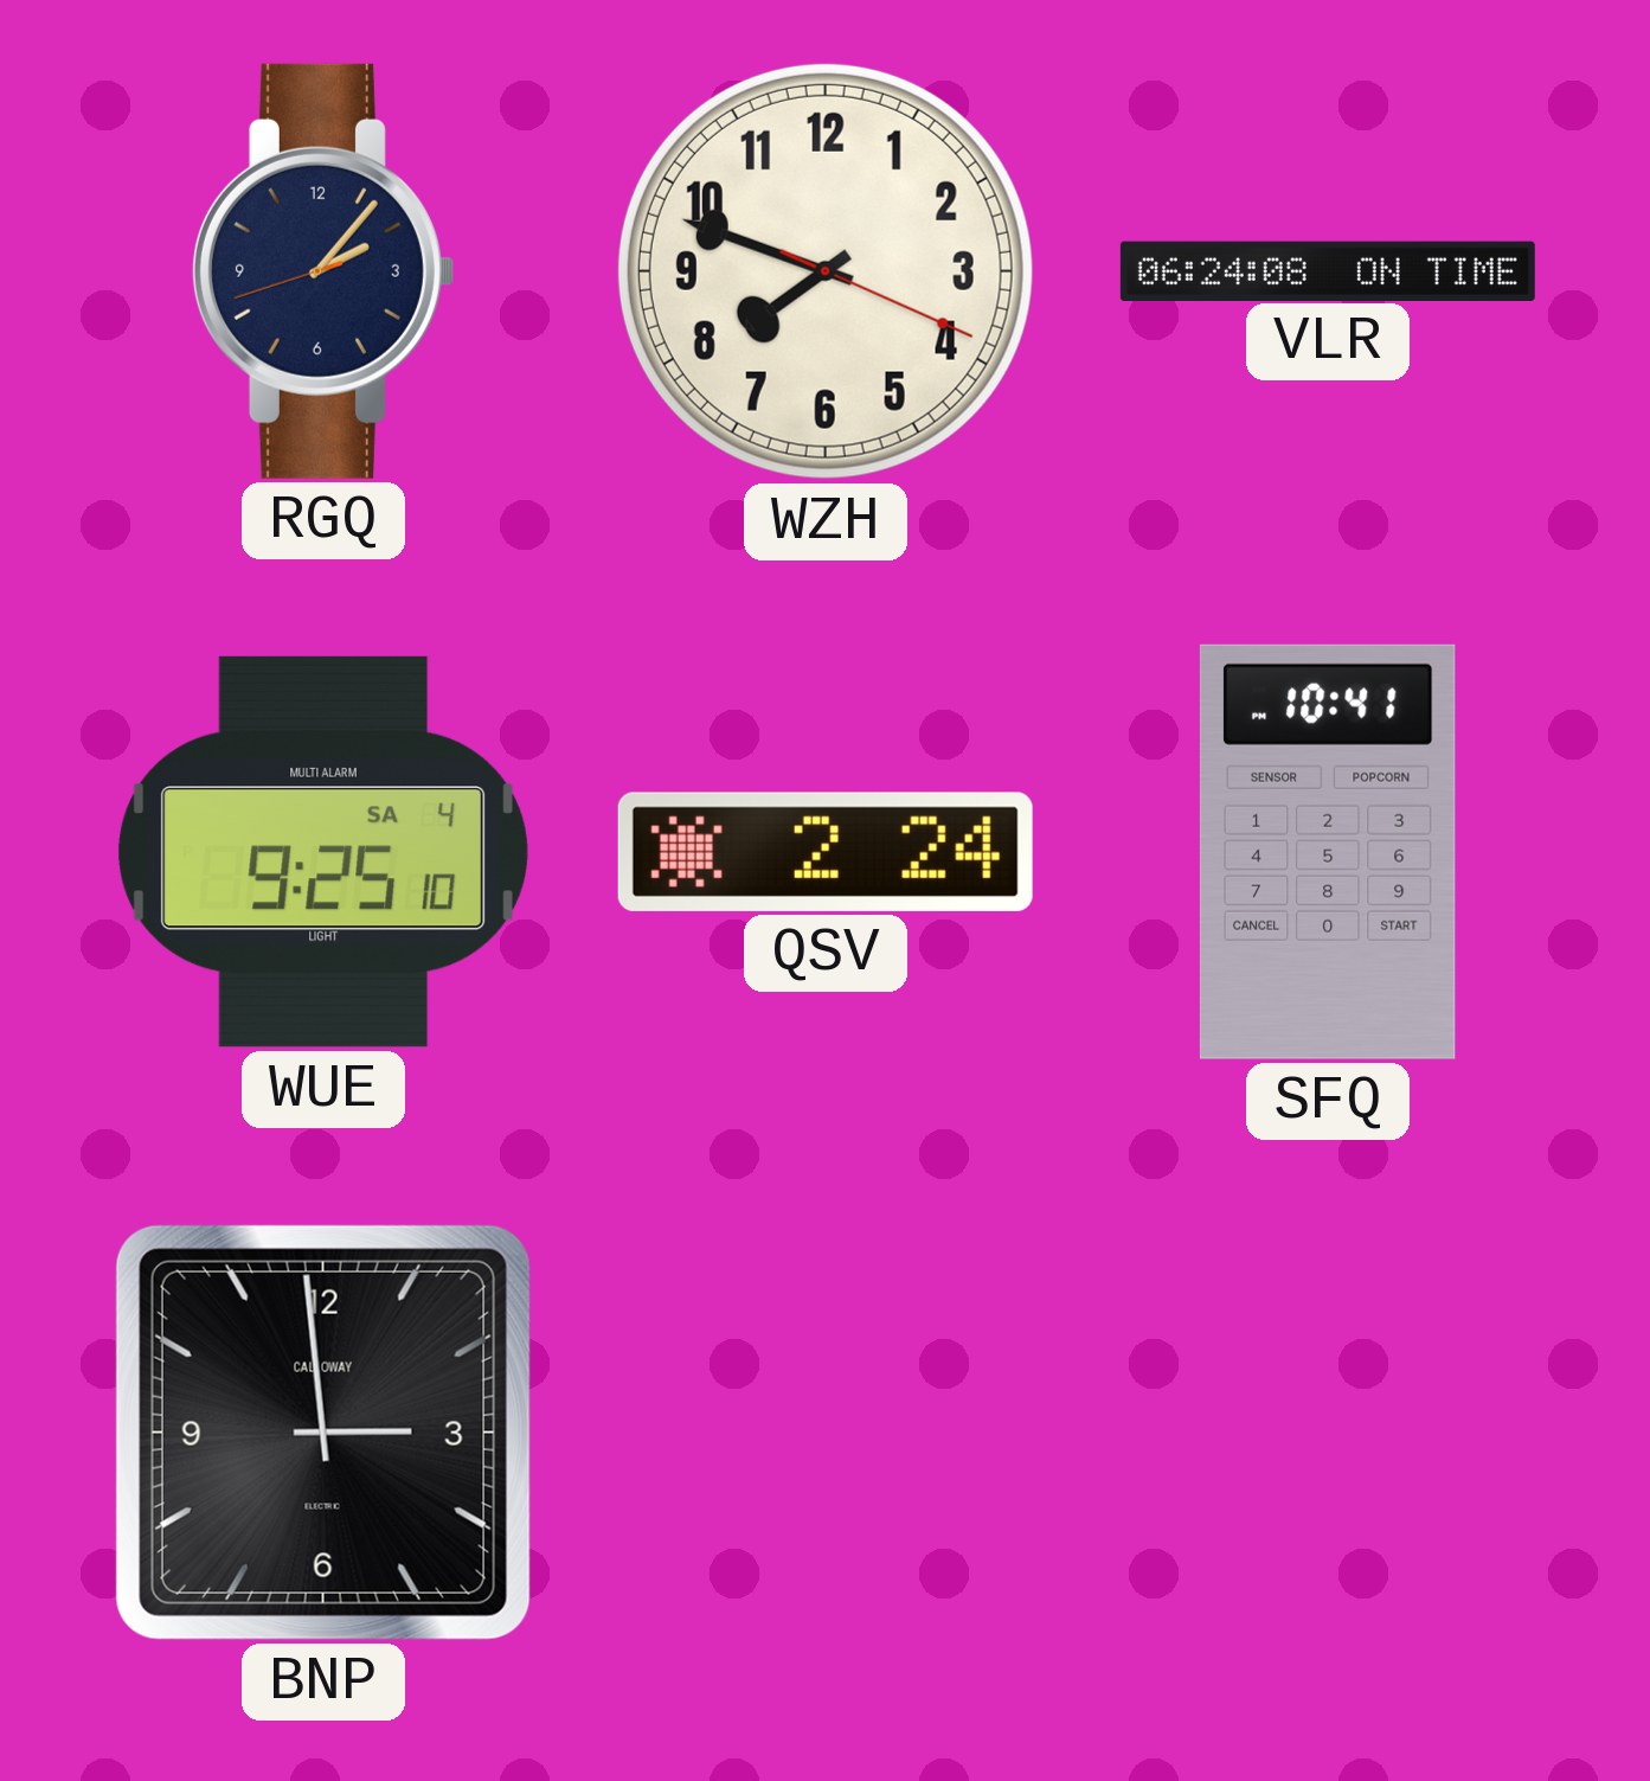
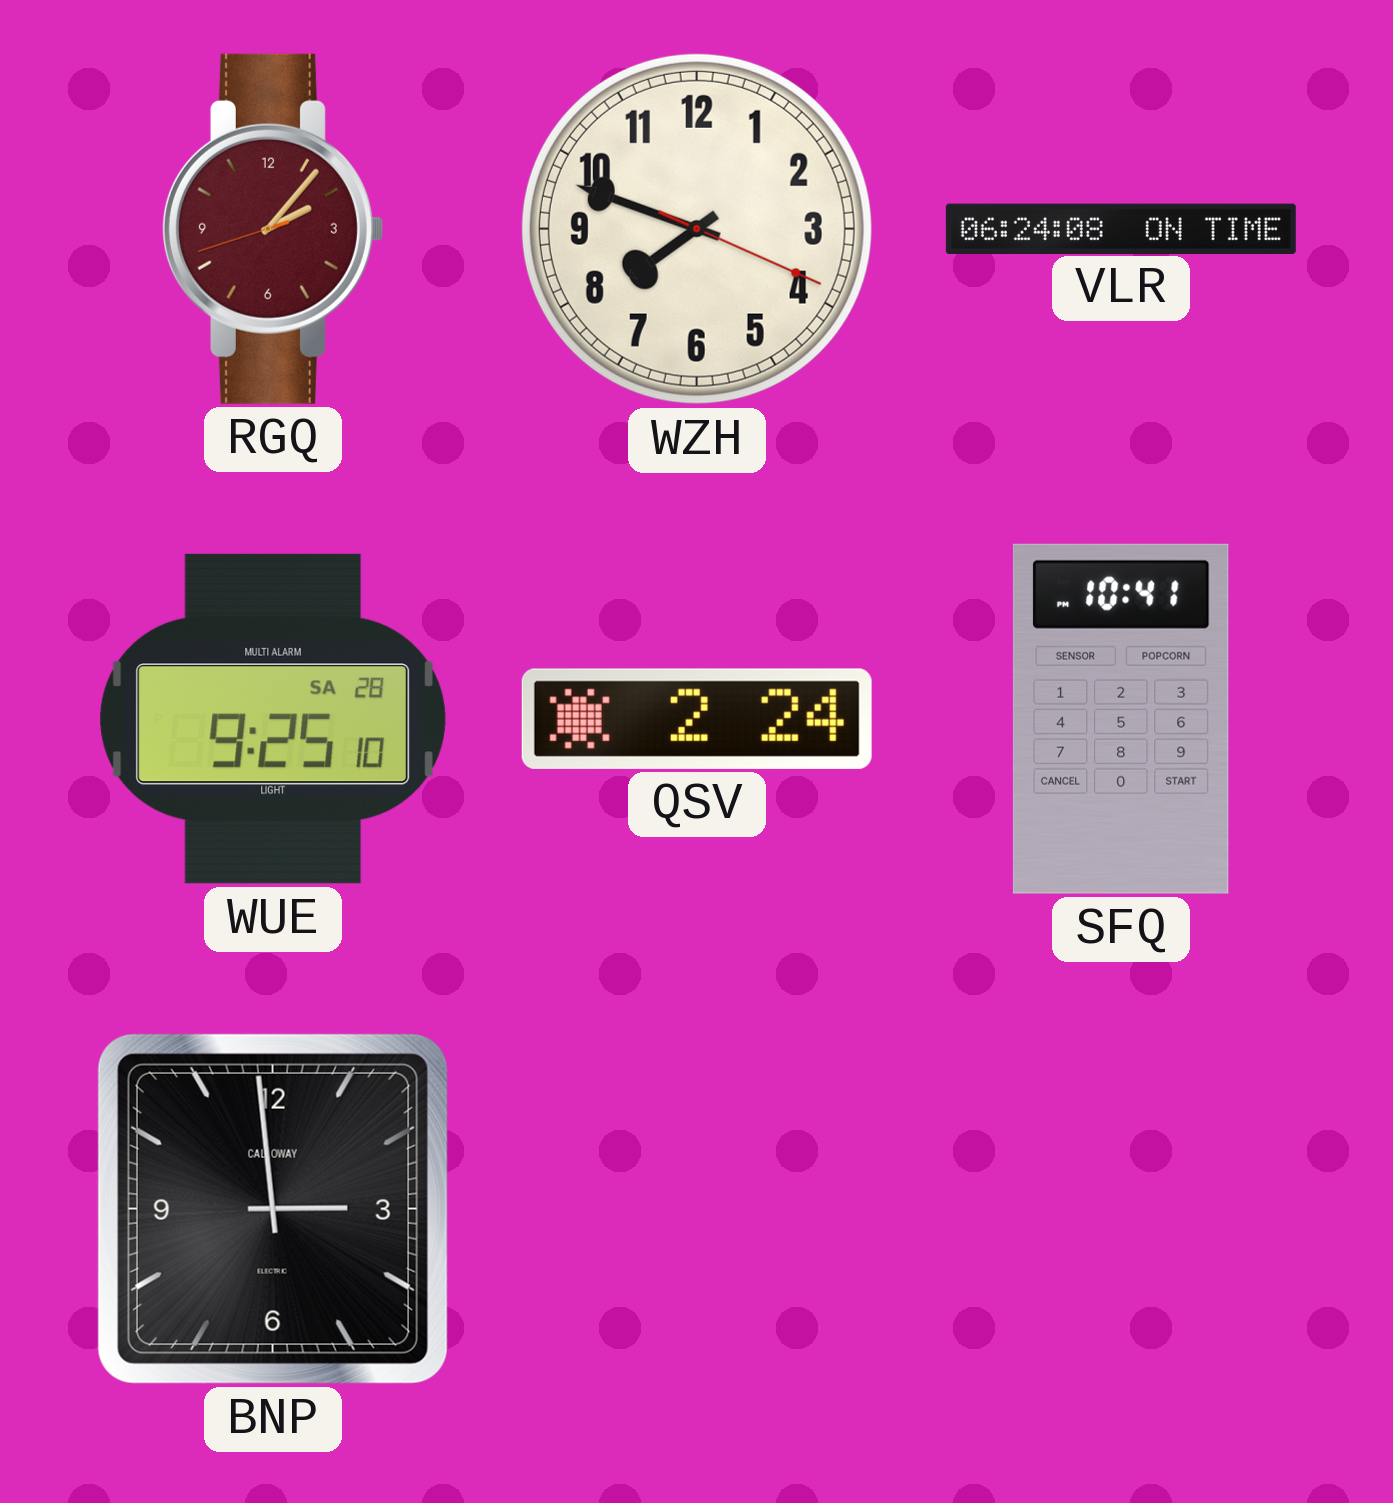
RGQ dial: navy -> burgundy (272, 229)
WUE date: SA 4 -> SA 28 (273, 719)
